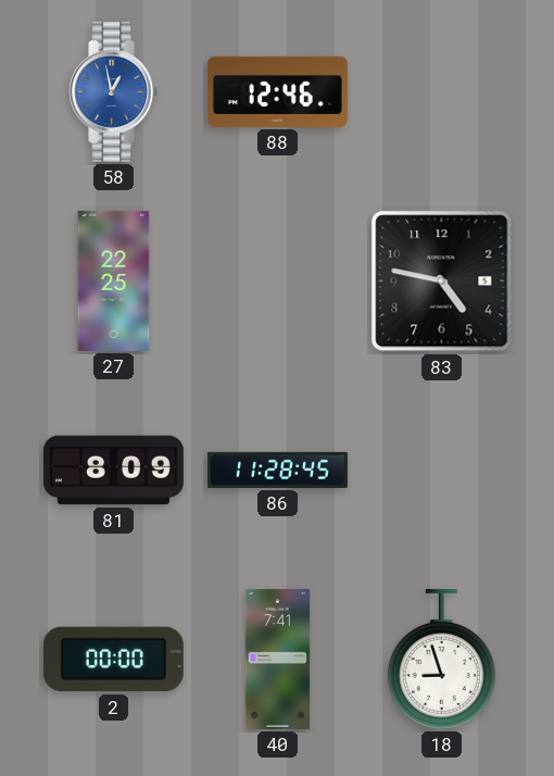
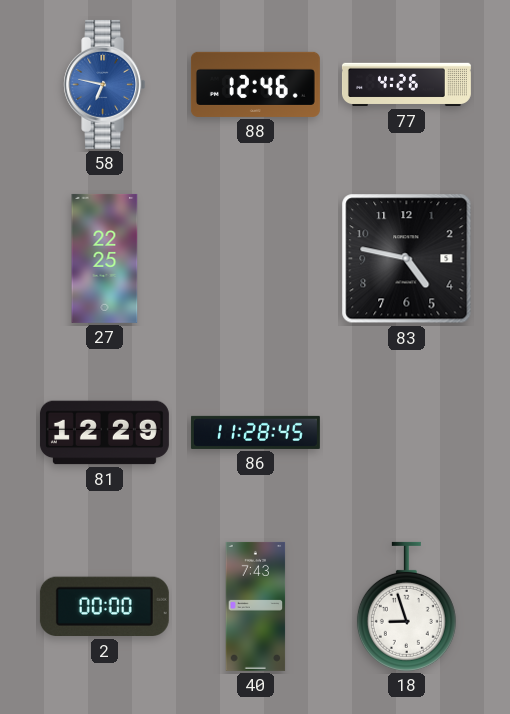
58: 12:58 -> 6:47 (105, 84)
77: none -> 4:26 (406, 85)
81: 8:09 -> 12:29 (104, 433)
40: 7:41 -> 7:43 (256, 606)
